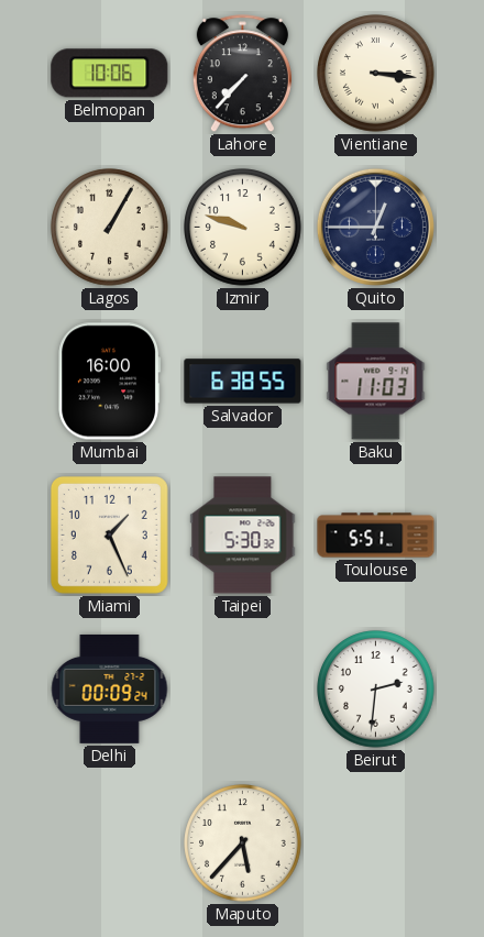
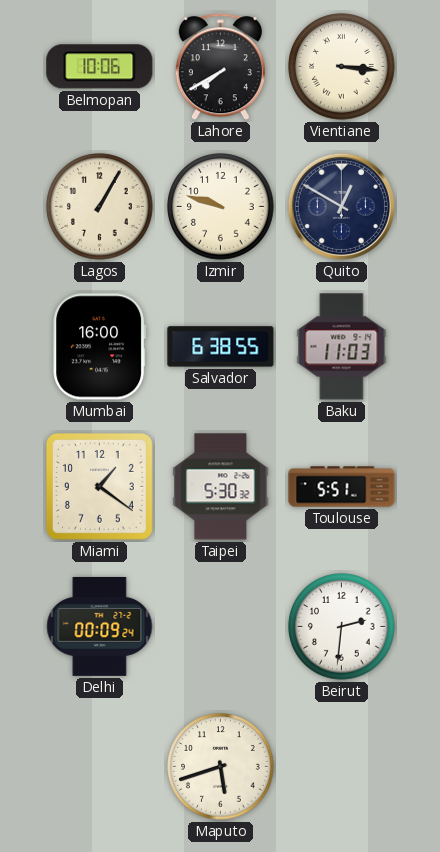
Lahore: 7:37 -> 7:40 (220, 67)
Quito: 12:45 -> 12:50 (341, 206)
Miami: 1:26 -> 1:21 (99, 486)
Maputo: 5:37 -> 5:42 (221, 767)
